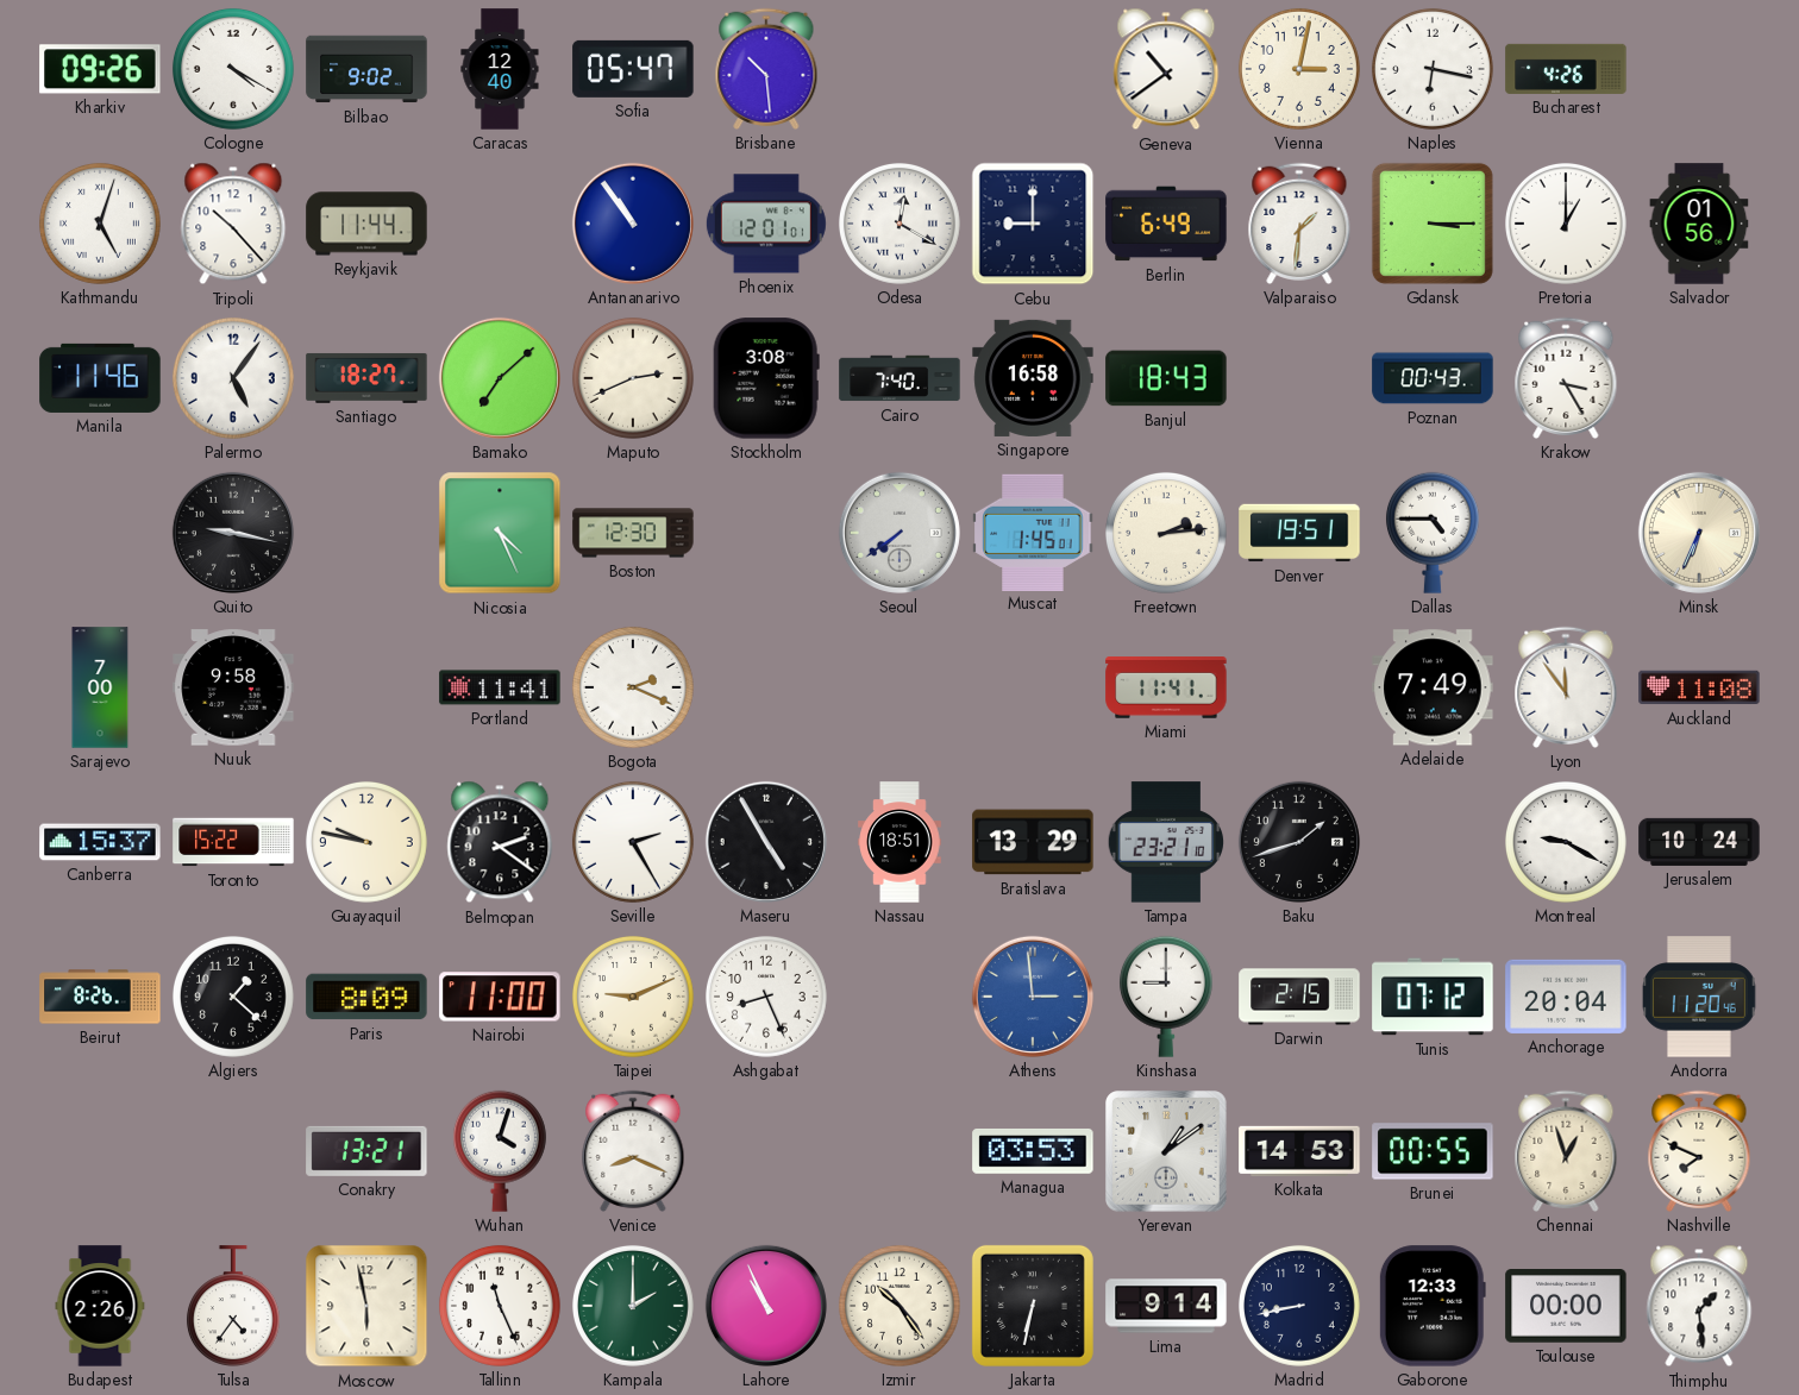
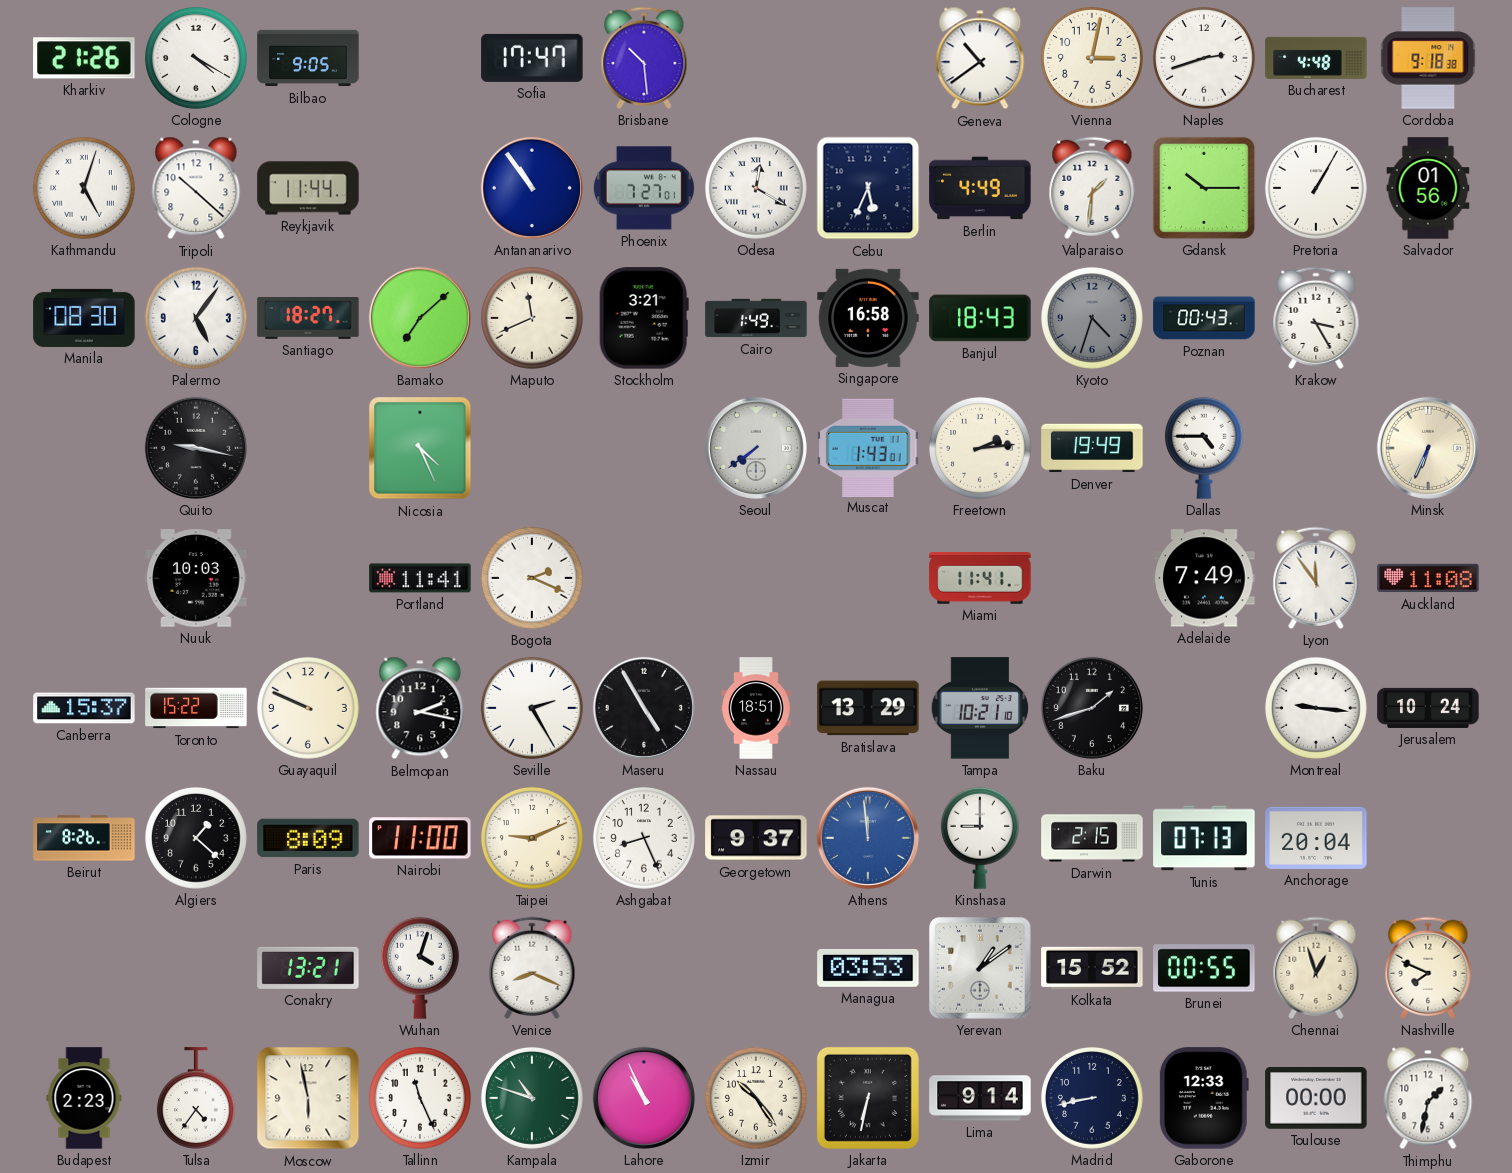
Kharkiv: 09:26 -> 21:26 (84, 58)
Bilbao: 9:02 -> 9:05 (308, 58)
Caracas: 12:40 -> none (500, 69)
Sofia: 05:47 -> 17:47 (532, 58)
Naples: 6:17 -> 2:42 (1204, 58)
Bucharest: 4:26 -> 4:48 (1316, 58)
Cordoba: none -> 9:18 (1428, 58)
Tripoli: 10:23 -> 10:22 (196, 188)
Phoenix: 12:01 -> 7:27 (644, 188)
Cebu: 9:00 -> 5:34 (868, 188)
Berlin: 6:49 -> 4:49 (980, 188)
Gdansk: 3:15 -> 10:15 (1204, 188)
Pretoria: 1:00 -> 1:05 (1316, 188)
Manila: 11:46 -> 08:30 (84, 318)
Maputo: 2:41 -> 11:41 (532, 318)
Stockholm: 3:08 -> 3:21 (644, 318)
Cairo: 7:40 -> 1:49 (756, 318)
Kyoto: none -> 4:33 (1092, 318)
Boston: 12:30 -> none (633, 533)
Muscat: 1:45 -> 1:43 (868, 447)
Denver: 19:51 -> 19:49 (1092, 448)
Sarajevo: 7:00 -> none (100, 687)
Nuuk: 9:58 -> 10:03 (196, 578)
Guayaquil: 9:47 -> 9:49 (308, 708)
Belmopan: 2:21 -> 2:17 (420, 708)
Tampa: 23:21 -> 10:21 (979, 708)
Montreal: 9:20 -> 9:16 (1316, 708)
Georgetown: none -> 9:37 (756, 838)
Athens: 2:59 -> 11:59 (868, 838)
Tunis: 07:12 -> 07:13 (1204, 838)
Andorra: 11:20 -> none (1700, 997)
Kolkata: 14:53 -> 15:52 (1092, 968)
Budapest: 2:26 -> 2:23 (84, 1098)
Kampala: 2:00 -> 10:48 (532, 1098)
Thimphu: 1:29 -> 1:32 (1428, 1098)
